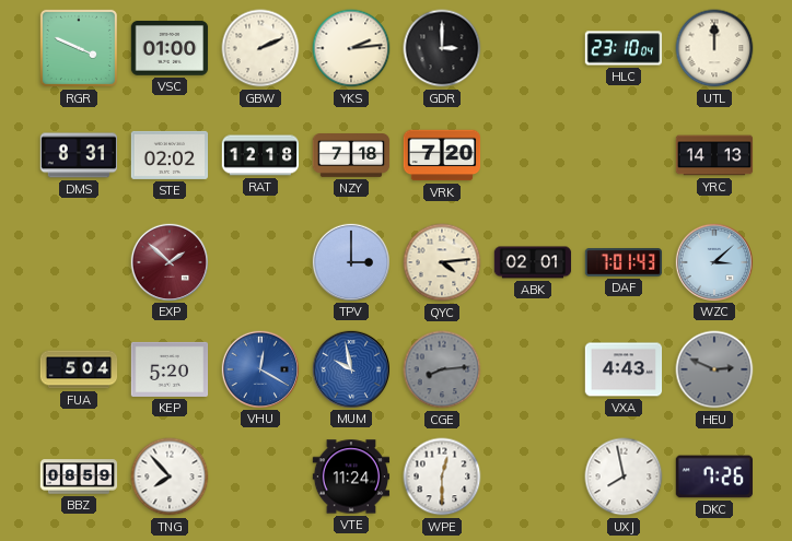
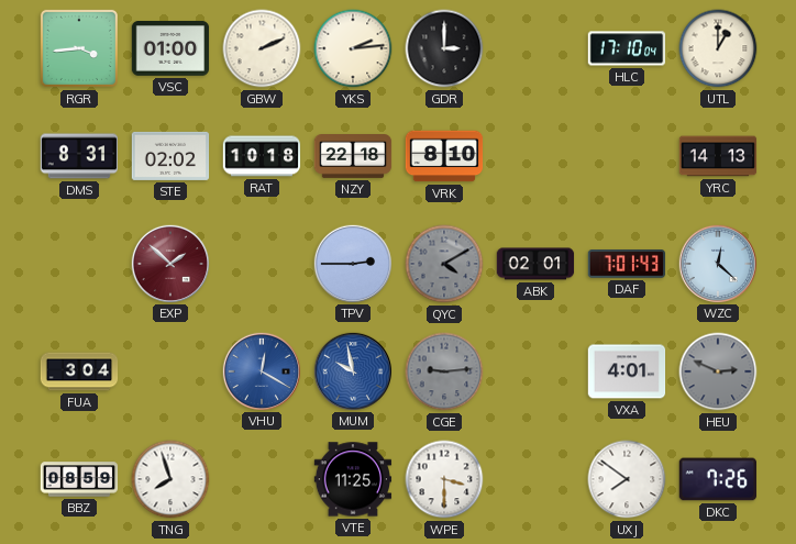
RGR: 3:49 -> 3:44 (79, 48)
HLC: 23:10 -> 17:10 (627, 48)
UTL: 12:00 -> 1:00 (718, 48)
RAT: 12:18 -> 10:18 (262, 156)
NZY: 7:18 -> 22:18 (353, 157)
VRK: 7:20 -> 8:10 (444, 156)
TPV: 3:00 -> 2:45 (352, 263)
QYC: 4:14 -> 4:10 (444, 264)
QYC dial: cream -> grey (444, 264)
WZC: 3:08 -> 12:22 (717, 263)
FUA: 5:04 -> 3:04 (79, 371)
KEP: 5:20 -> none (170, 369)
CGE: 8:14 -> 9:14 (444, 371)
VXA: 4:43 -> 4:01 (627, 371)
TNG: 7:53 -> 7:57 (170, 479)
VTE: 11:24 -> 11:25 (353, 479)
WPE: 12:30 -> 3:30 (444, 479)
UXJ: 7:58 -> 7:51 (627, 479)
